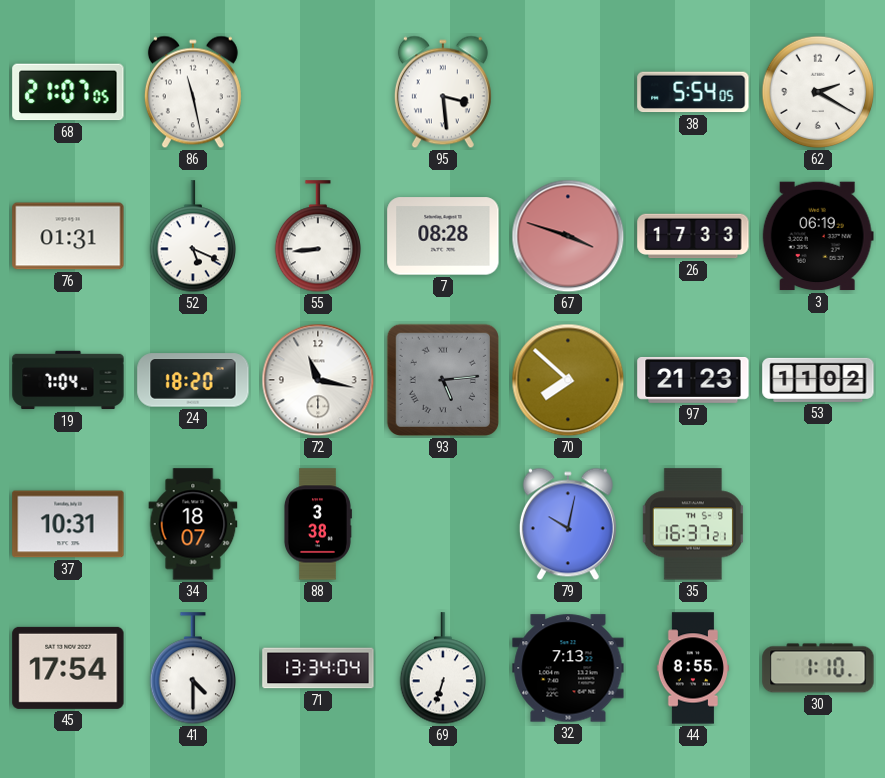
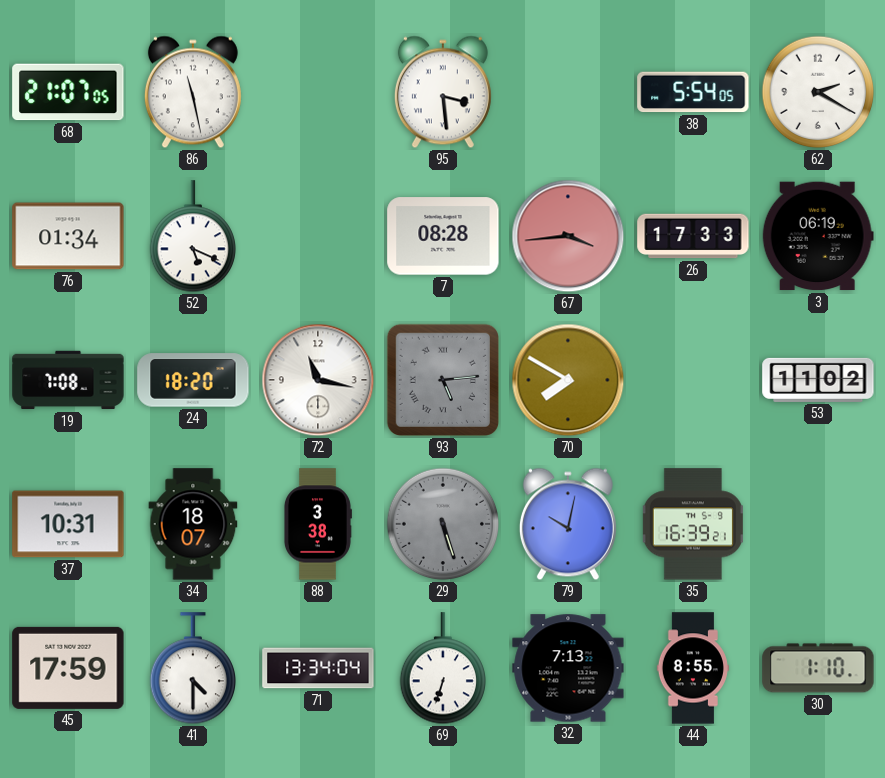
76: 01:31 -> 01:34 (68, 236)
55: 8:44 -> none (317, 237)
67: 3:48 -> 3:44 (568, 236)
19: 7:04 -> 7:08 (68, 380)
70: 7:52 -> 7:50 (568, 380)
97: 21:23 -> none (693, 380)
29: none -> 5:27 (443, 524)
35: 16:37 -> 16:39 (693, 524)
45: 17:54 -> 17:59 (68, 668)
